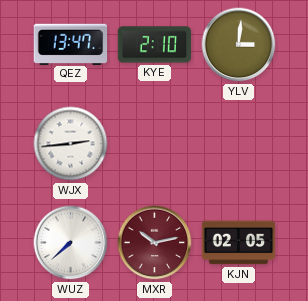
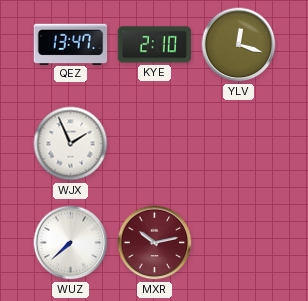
YLV: 3:01 -> 12:18 (239, 45)
WJX: 2:44 -> 1:56 (71, 144)
KJN: 02:05 -> none (239, 243)
